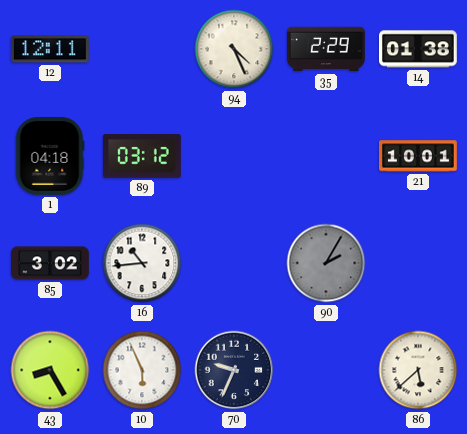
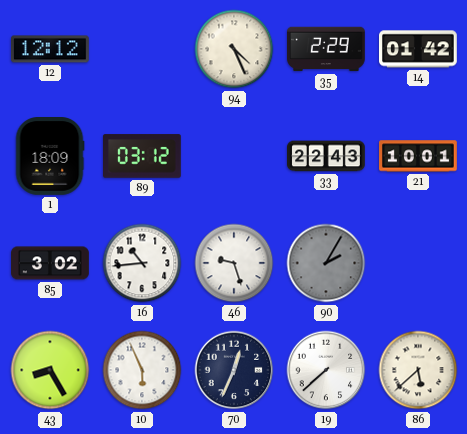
12: 12:11 -> 12:12 (51, 49)
14: 01:38 -> 01:42 (419, 49)
1: 04:18 -> 18:09 (50, 157)
33: none -> 22:43 (327, 156)
46: none -> 9:27 (234, 263)
70: 9:34 -> 12:34 (234, 370)
19: none -> 7:38 (326, 370)
